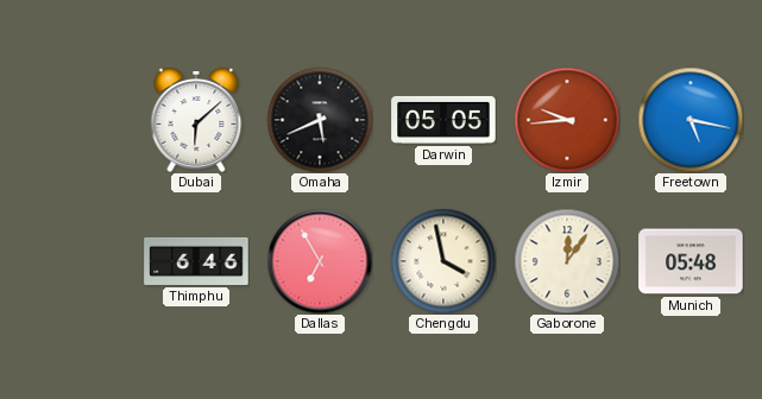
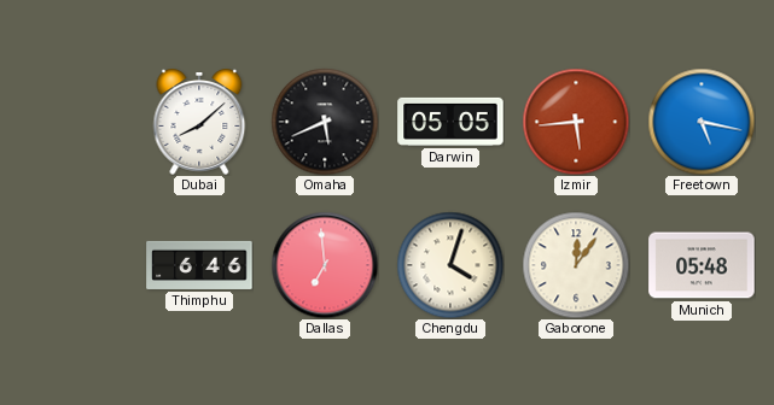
Dubai: 6:08 -> 8:08 (199, 122)
Izmir: 9:44 -> 5:44 (576, 122)
Dallas: 6:55 -> 6:59 (325, 265)
Chengdu: 3:58 -> 4:03 (450, 265)
